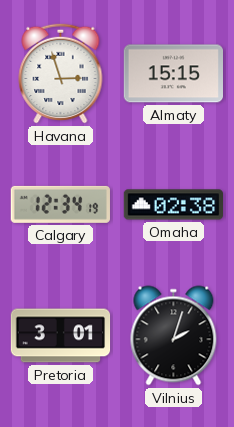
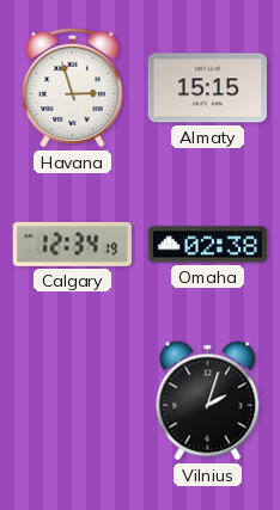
Pretoria: 3:01 -> none (61, 336)
